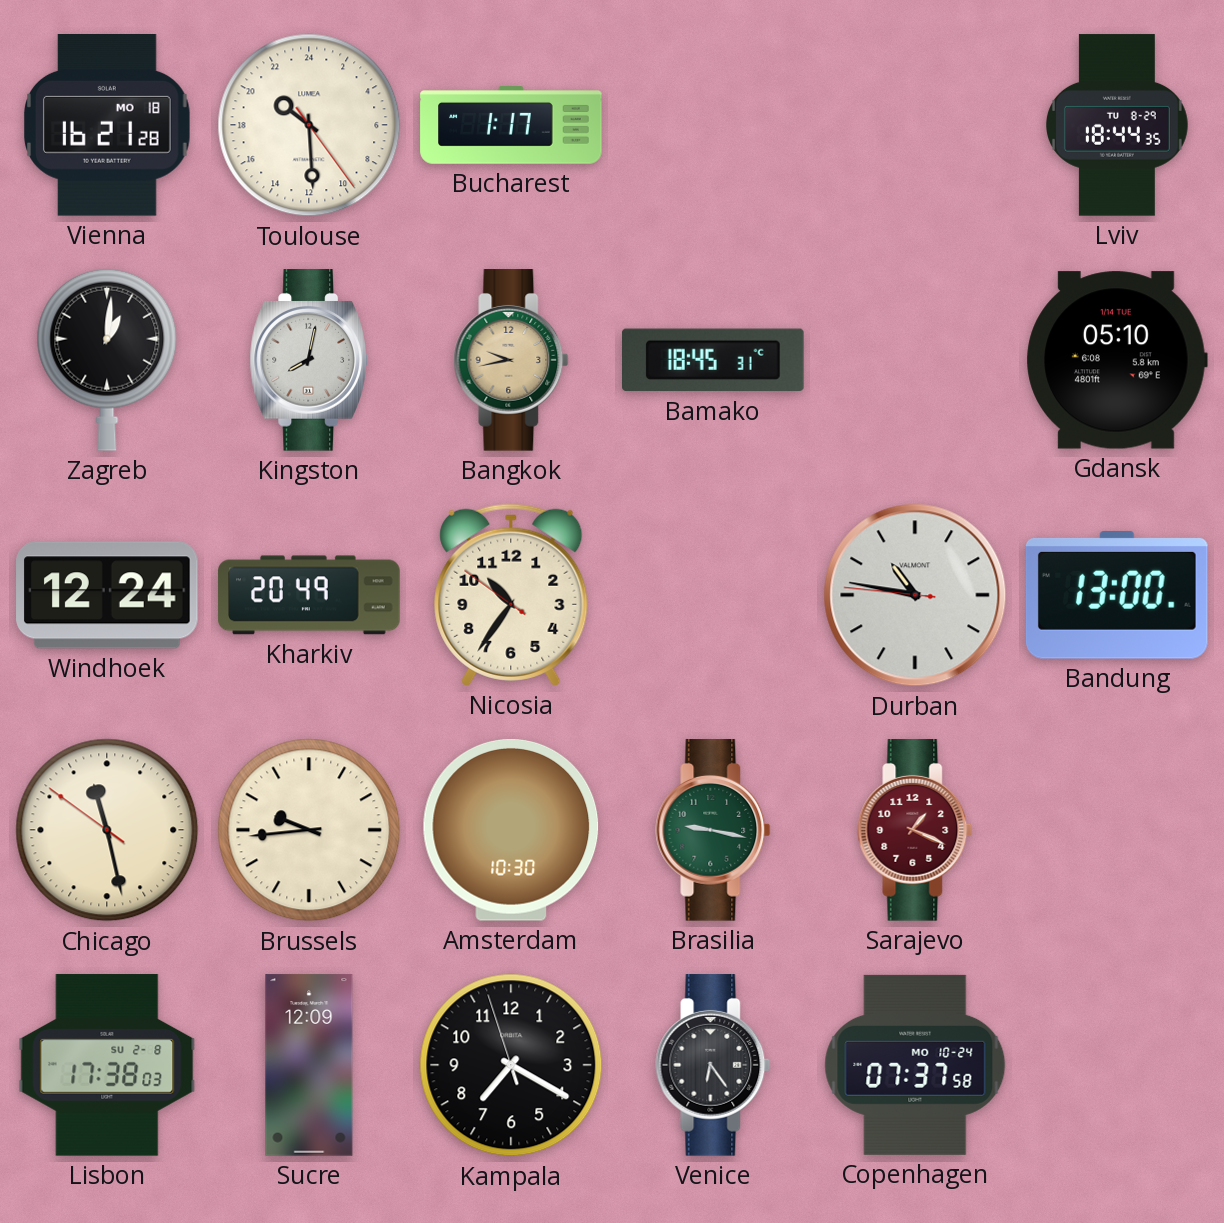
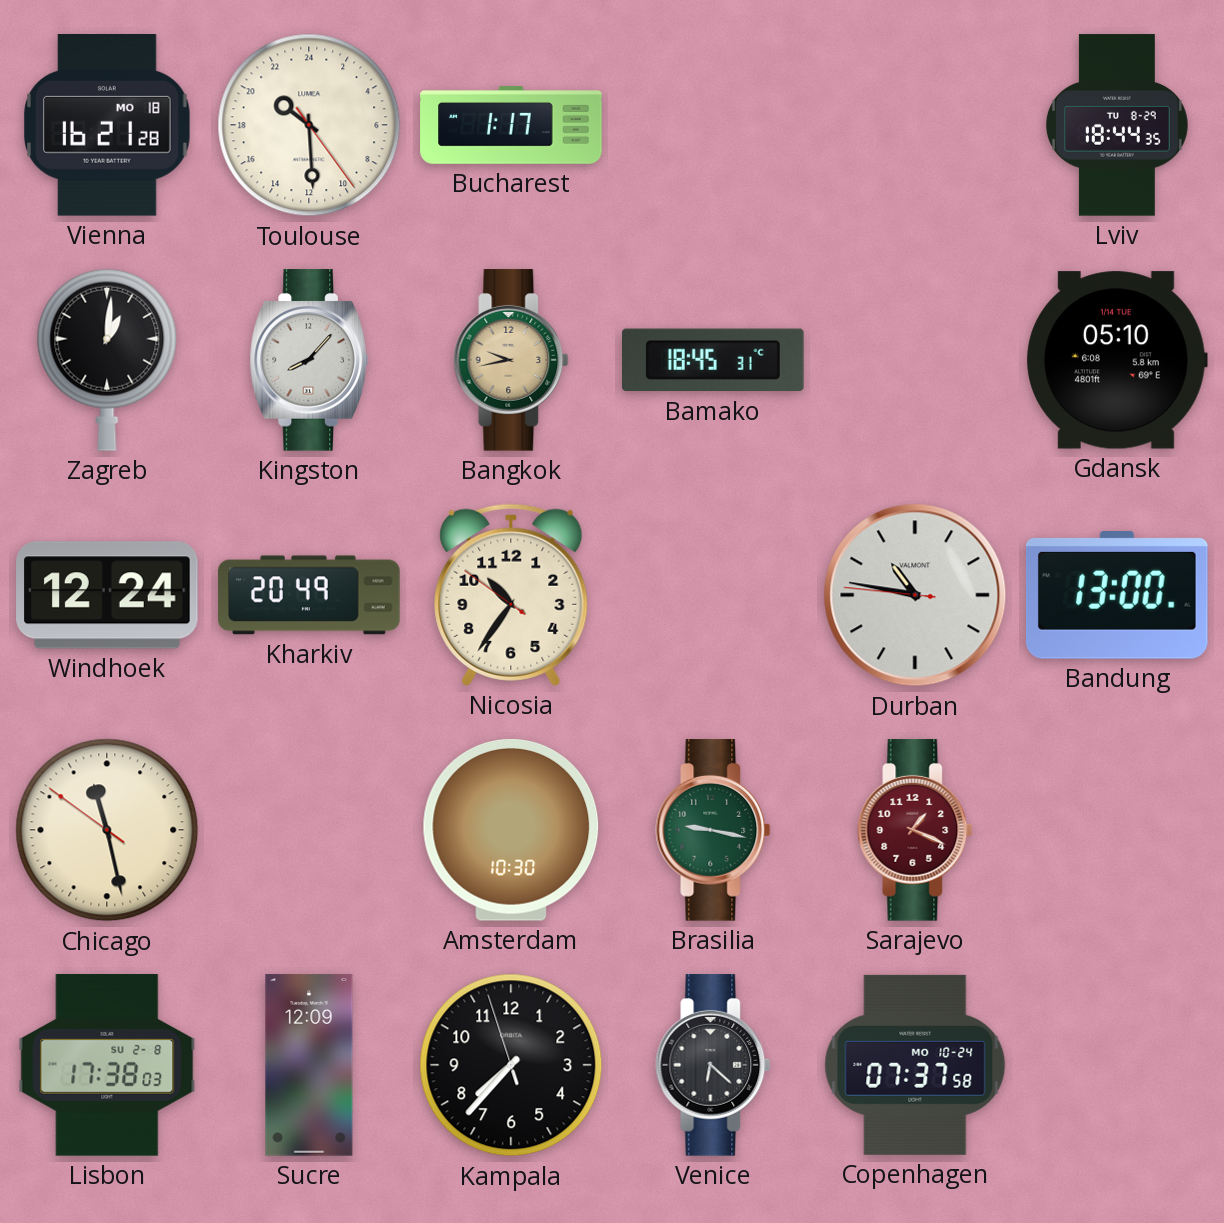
Kingston: 8:02 -> 8:07 (309, 360)
Brussels: 9:44 -> none (309, 830)
Kampala: 7:19 -> 7:36 (511, 1065)
Venice: 6:24 -> 6:22 (713, 1065)
